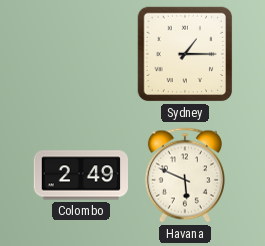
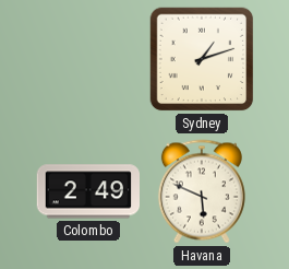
Sydney: 1:15 -> 1:12 (202, 59)
